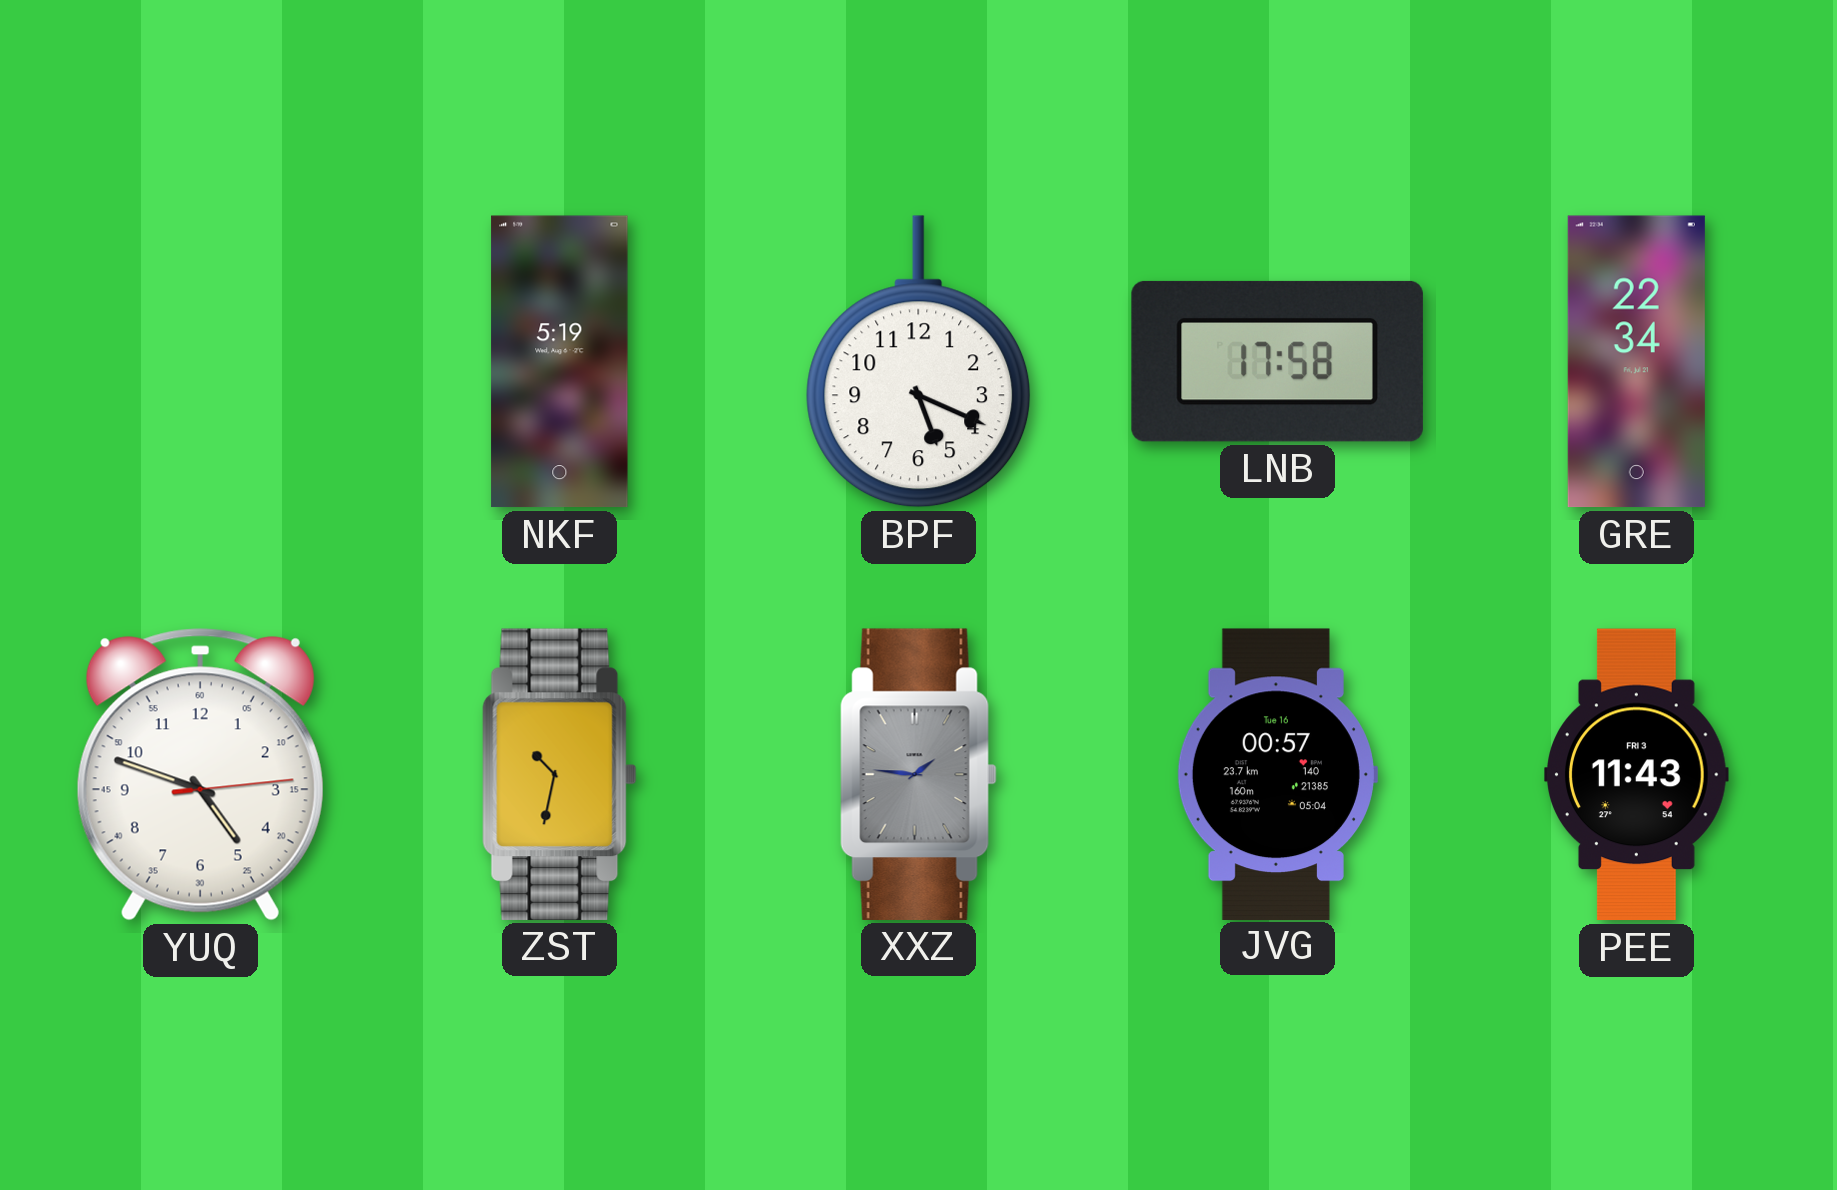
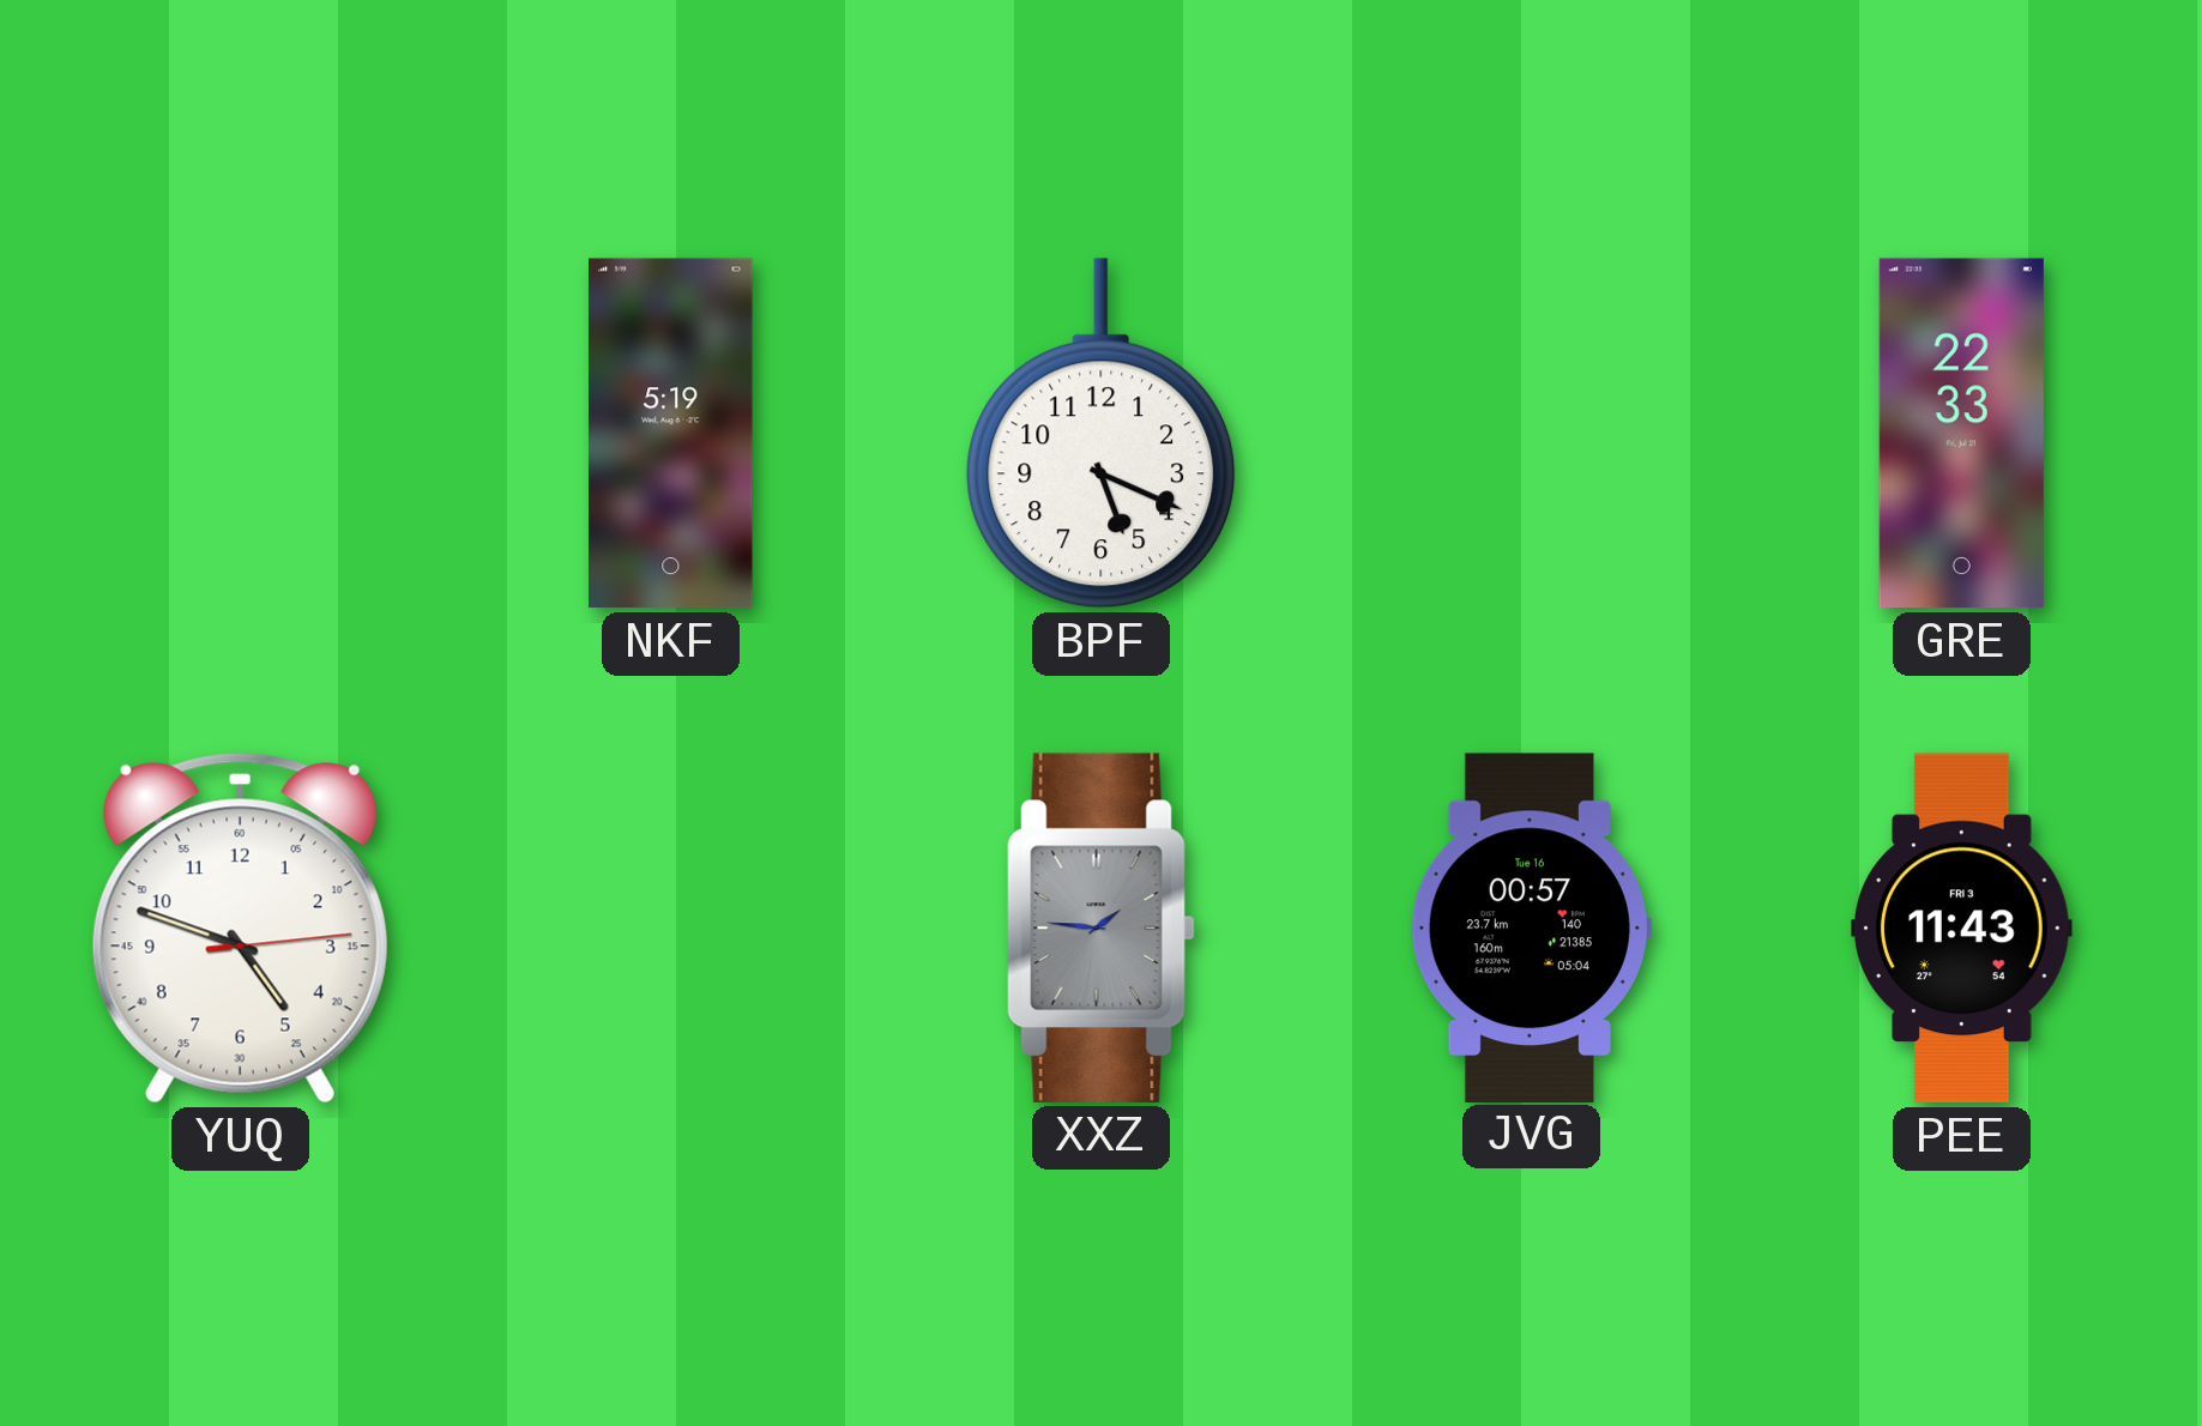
LNB: 17:58 -> none (1277, 361)
GRE: 22:34 -> 22:33 (1961, 434)
ZST: 10:32 -> none (560, 774)
